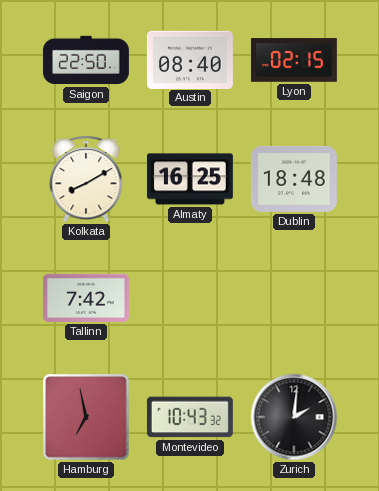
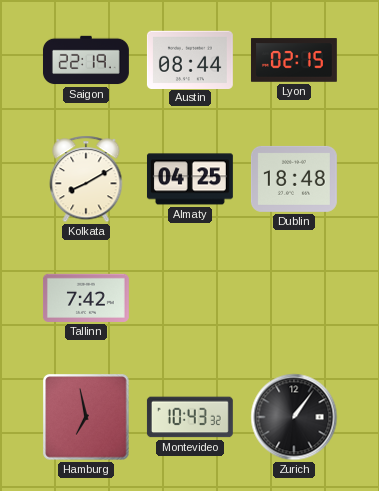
Saigon: 22:50 -> 22:19 (86, 60)
Austin: 08:40 -> 08:44 (190, 59)
Almaty: 16:25 -> 04:25 (190, 179)
Zurich: 2:01 -> 1:06 (294, 417)
